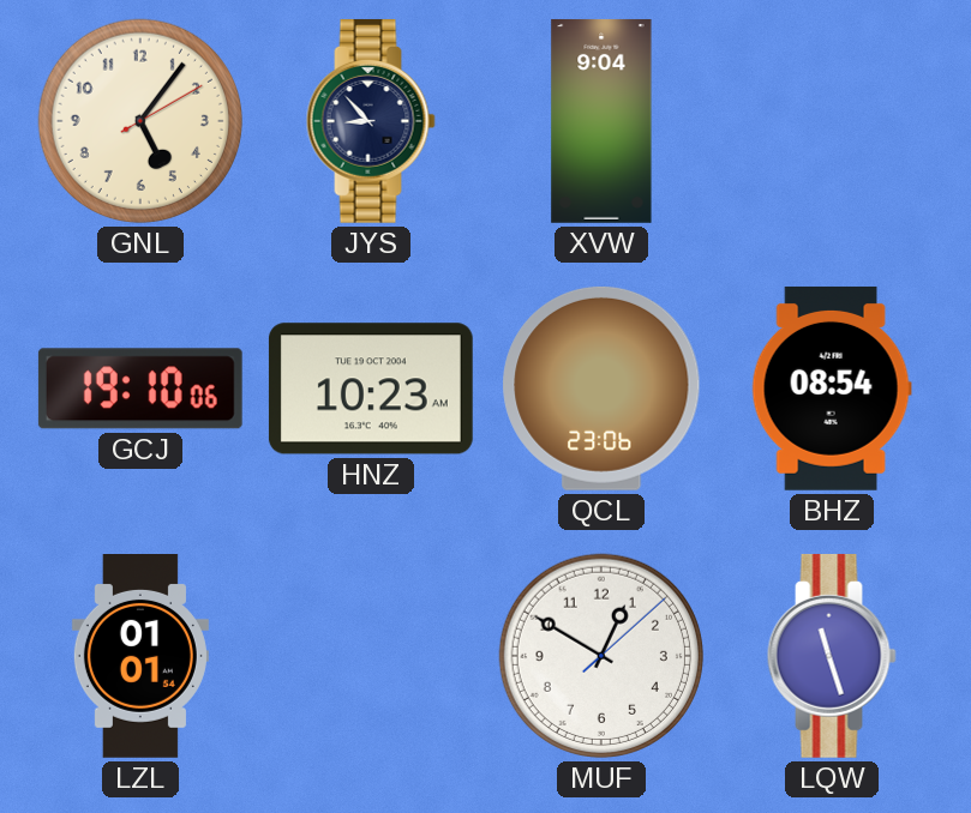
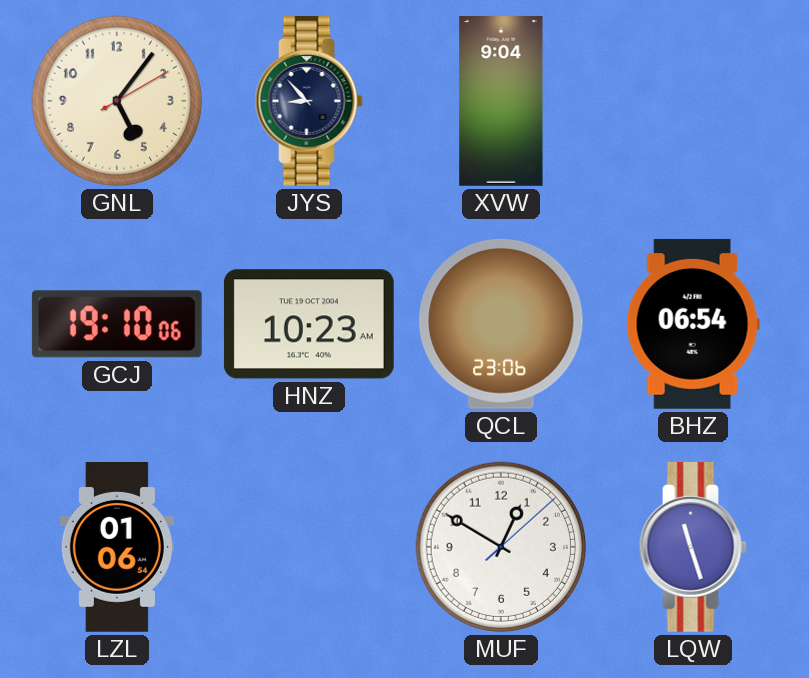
BHZ: 08:54 -> 06:54 (693, 324)
LZL: 01:01 -> 01:06 (117, 548)
